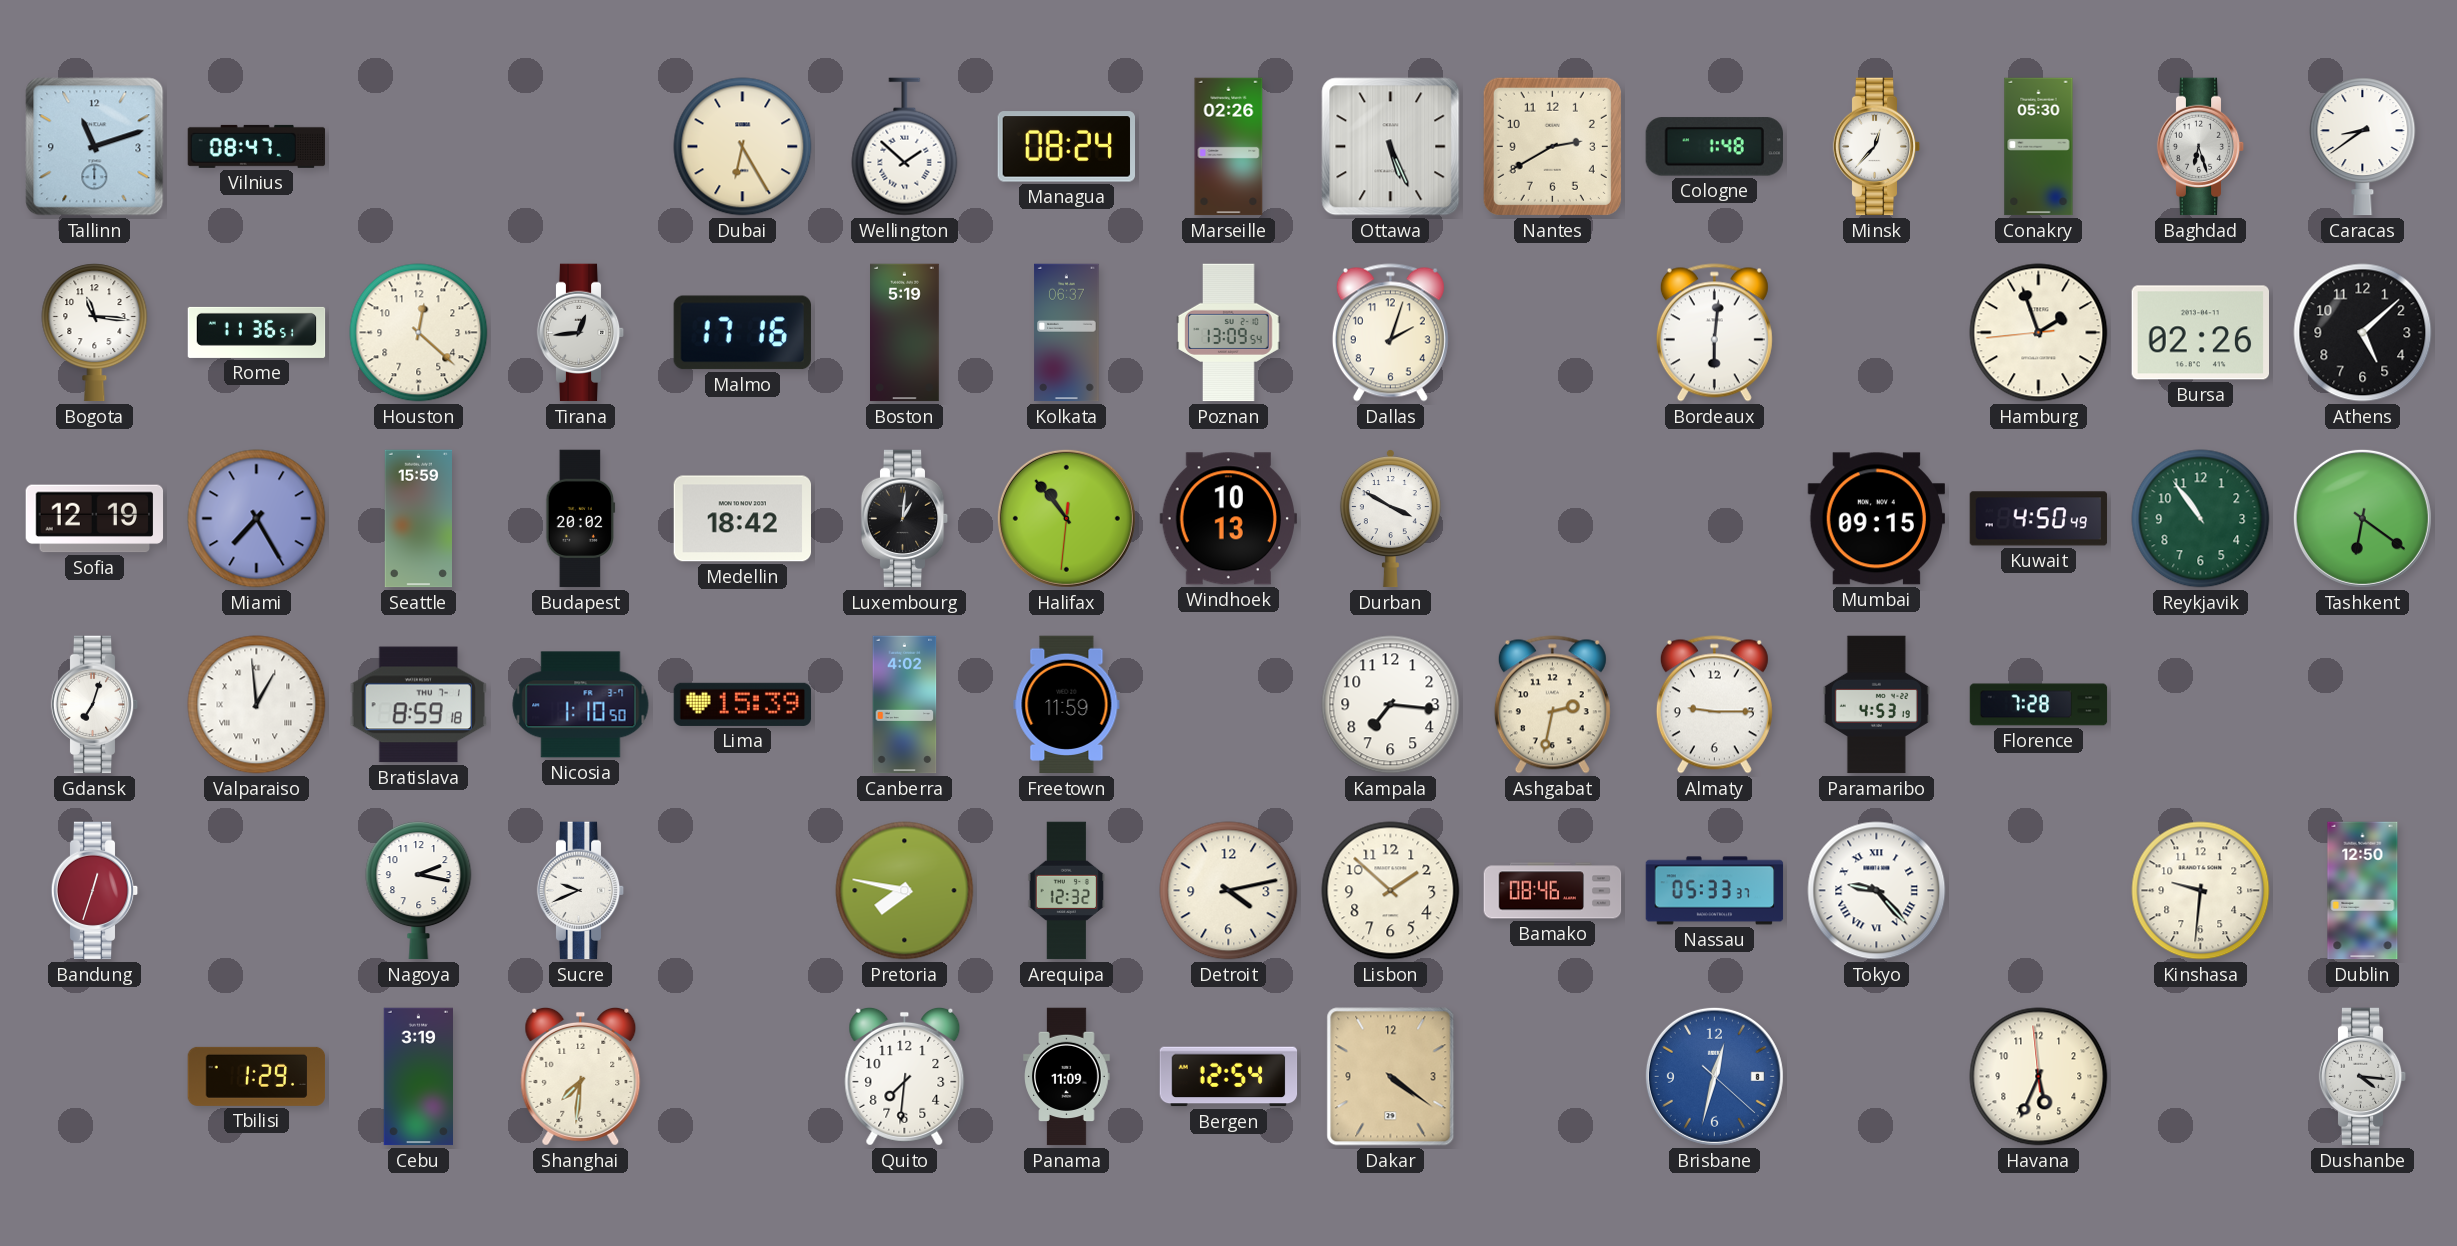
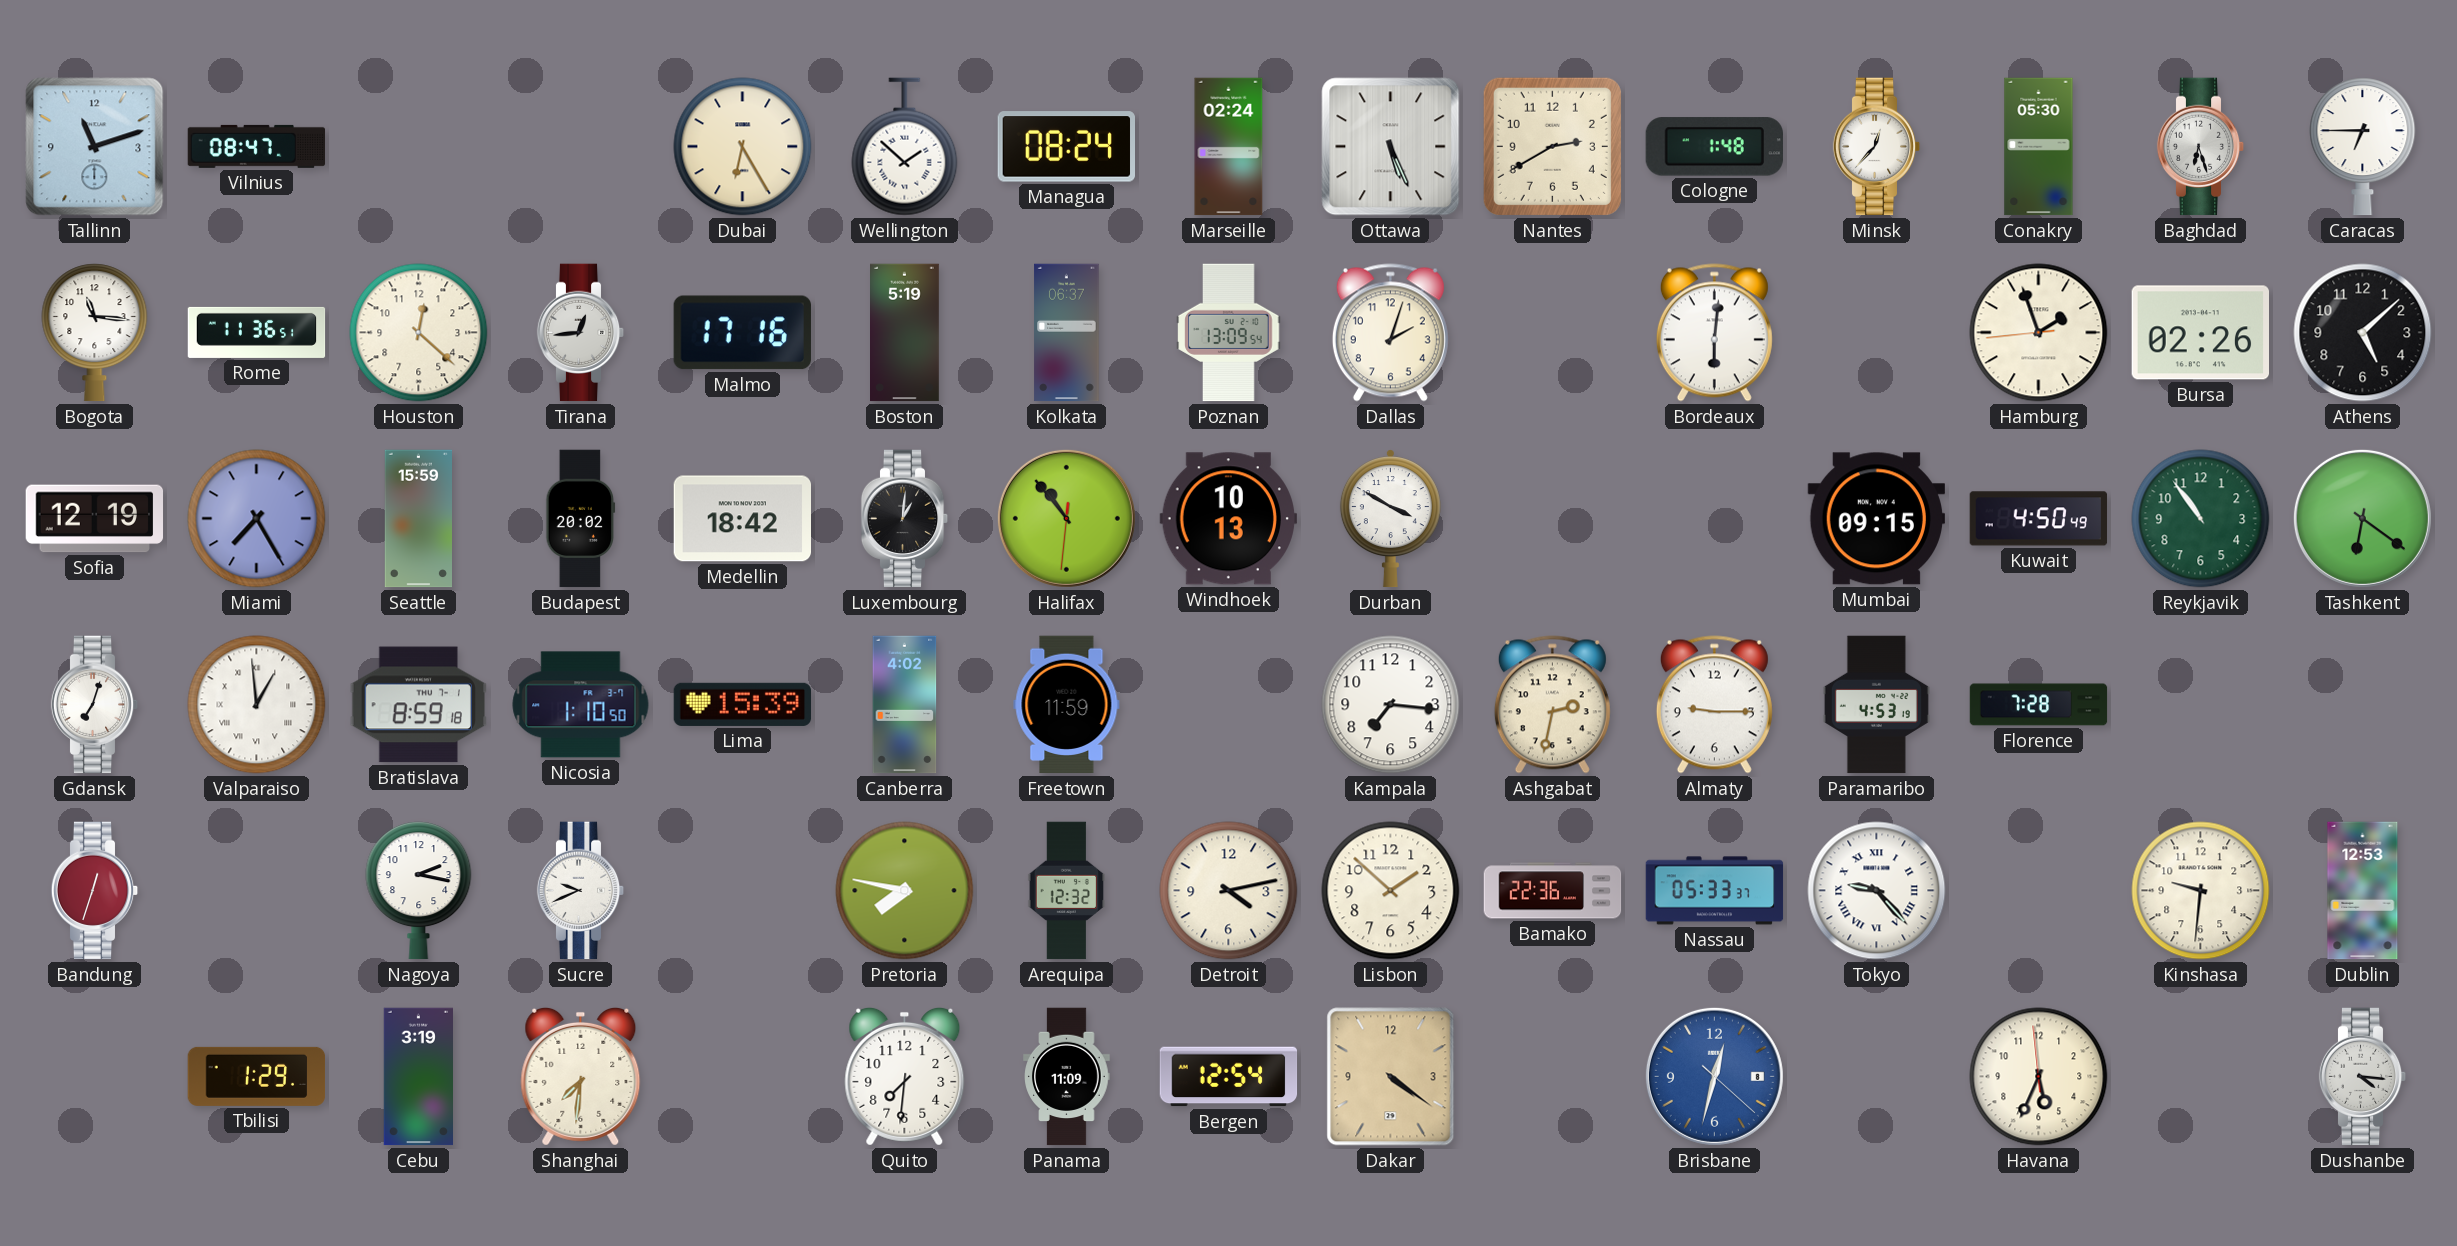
Marseille: 02:26 -> 02:24 (1229, 147)
Caracas: 8:39 -> 6:45 (2363, 147)
Bamako: 08:46 -> 22:36 (1553, 891)
Dublin: 12:50 -> 12:53 (2363, 891)
